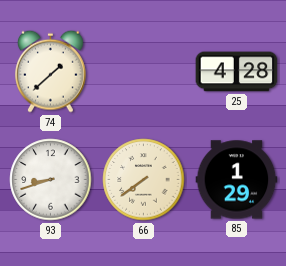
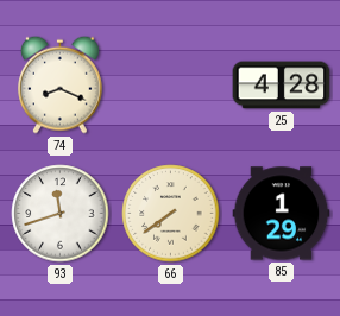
74: 1:38 -> 8:19 (61, 84)
93: 8:42 -> 11:42 (61, 214)
